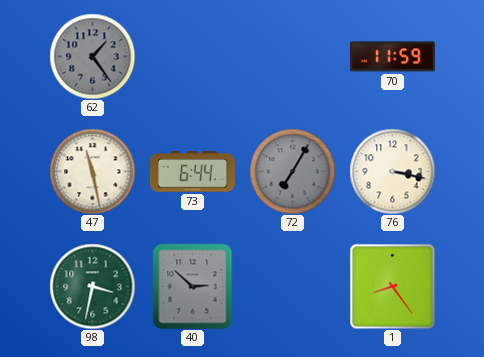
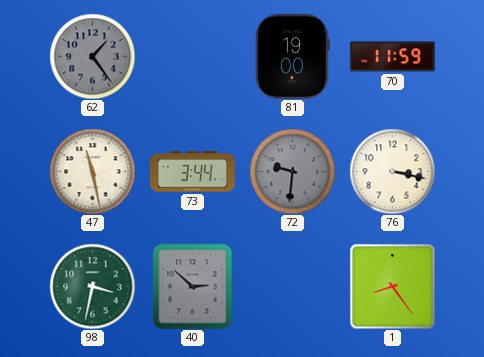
81: none -> 19:00 (293, 56)
73: 6:44 -> 3:44 (192, 172)
72: 7:05 -> 9:31 (292, 171)
